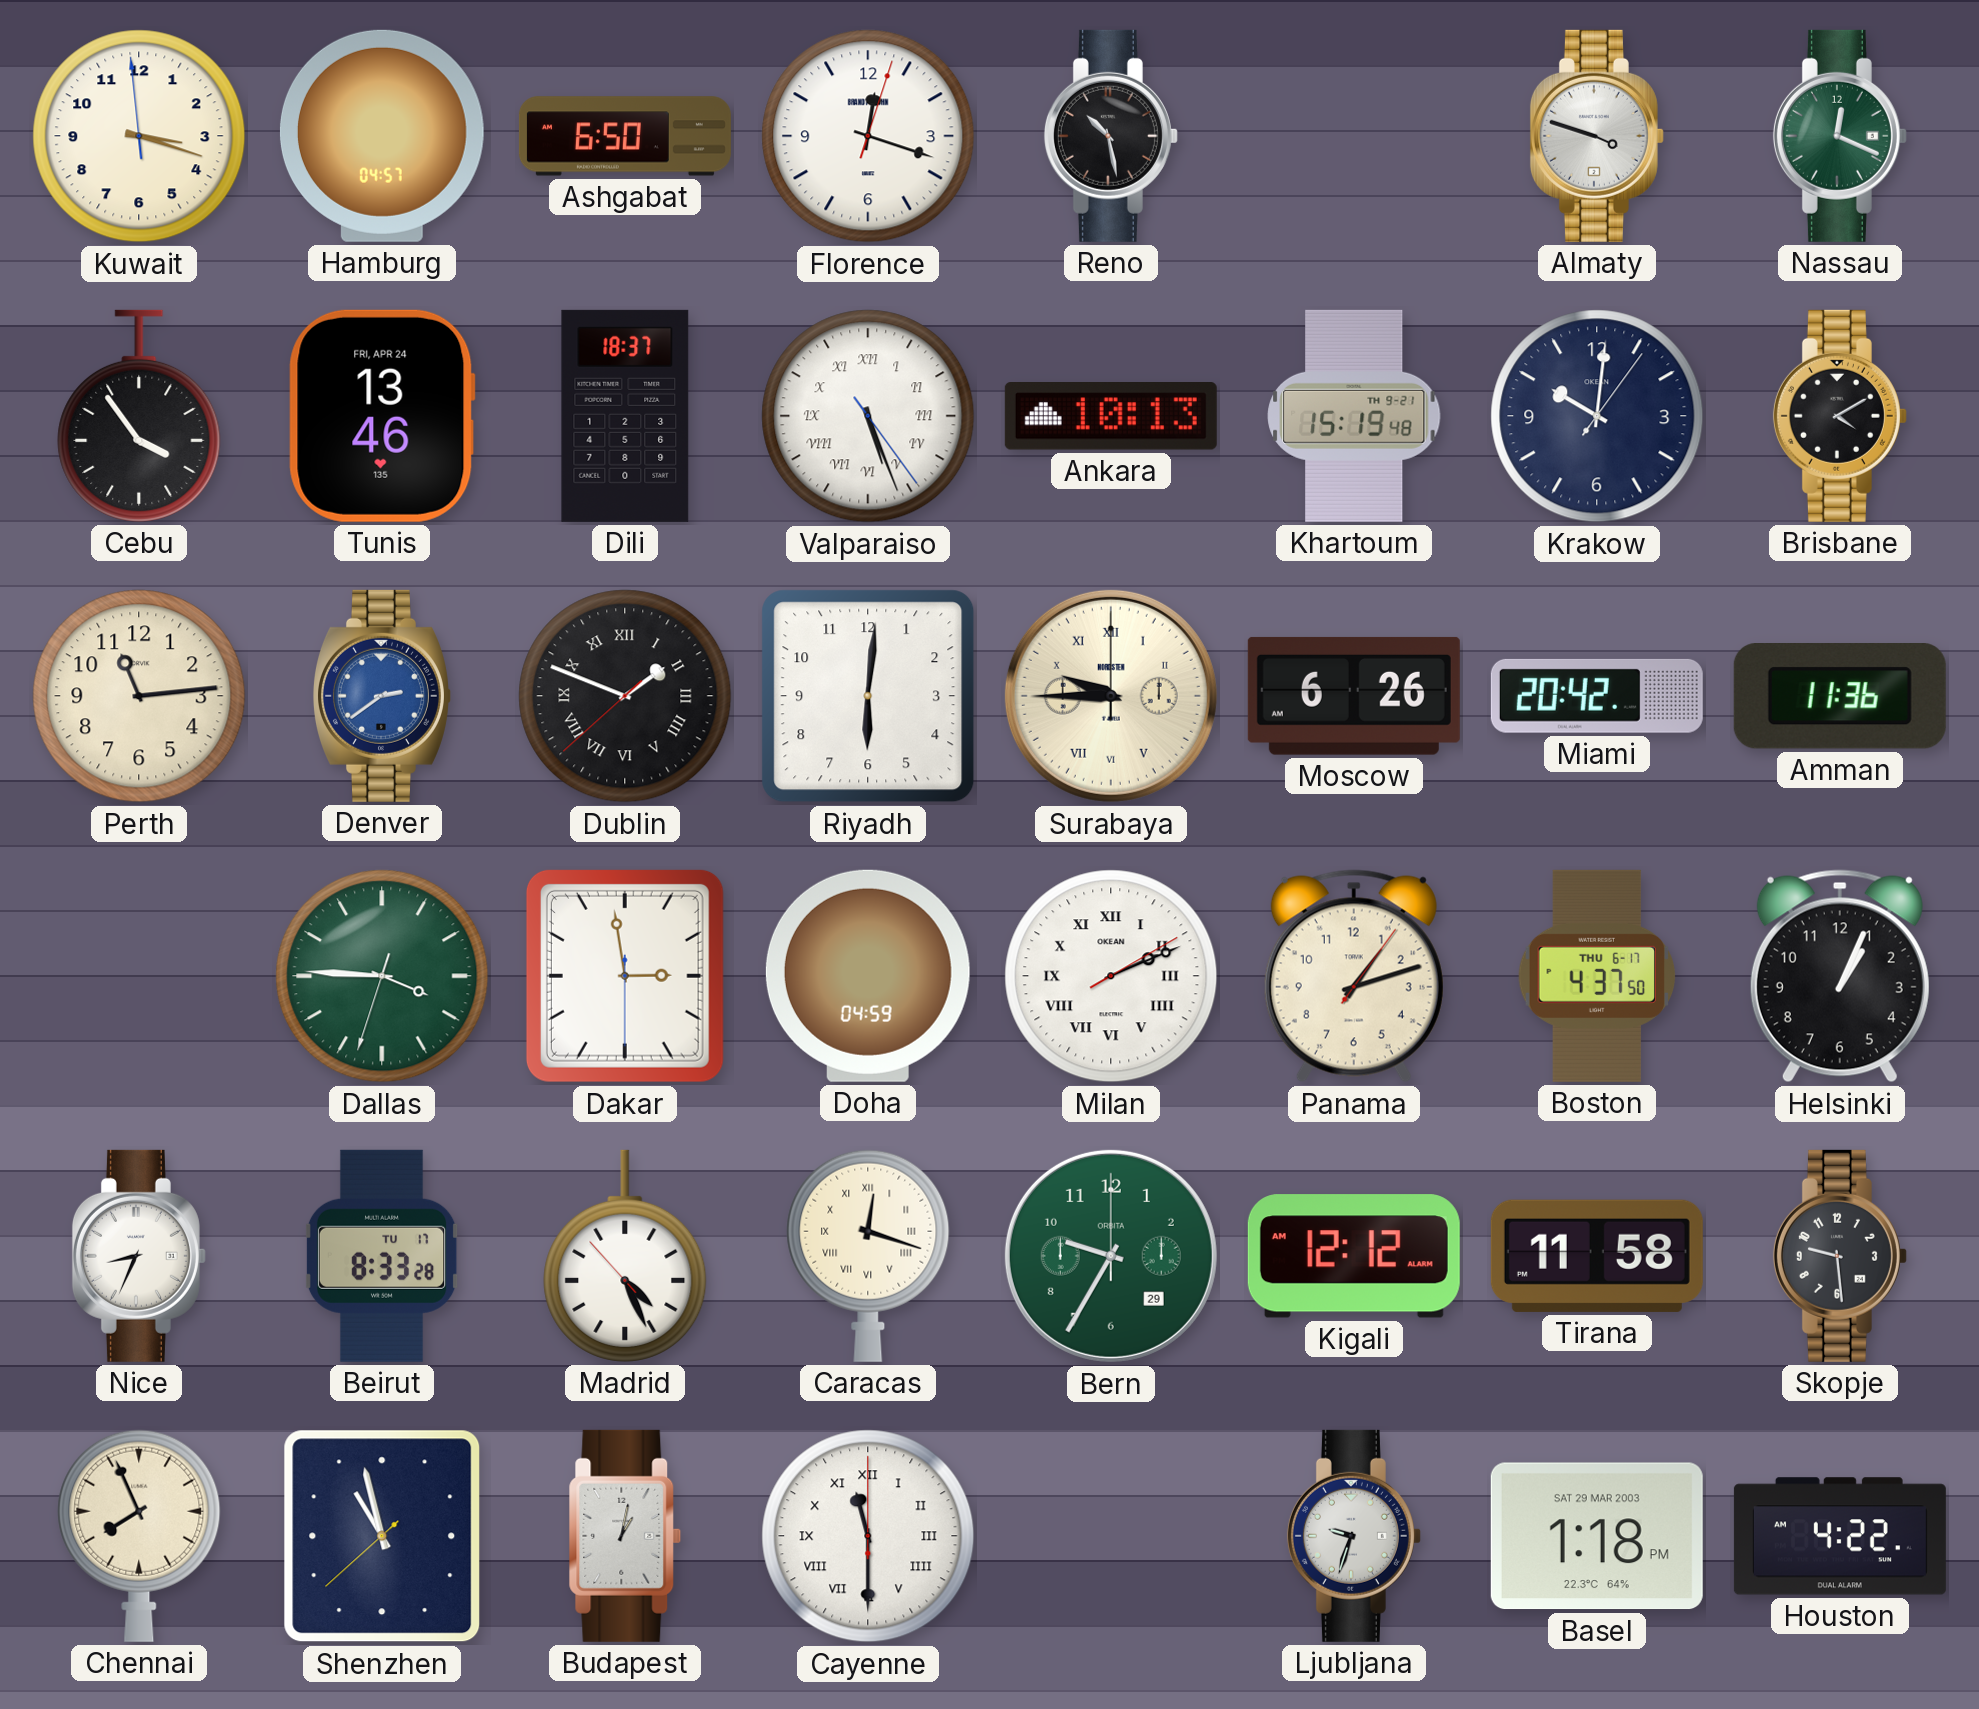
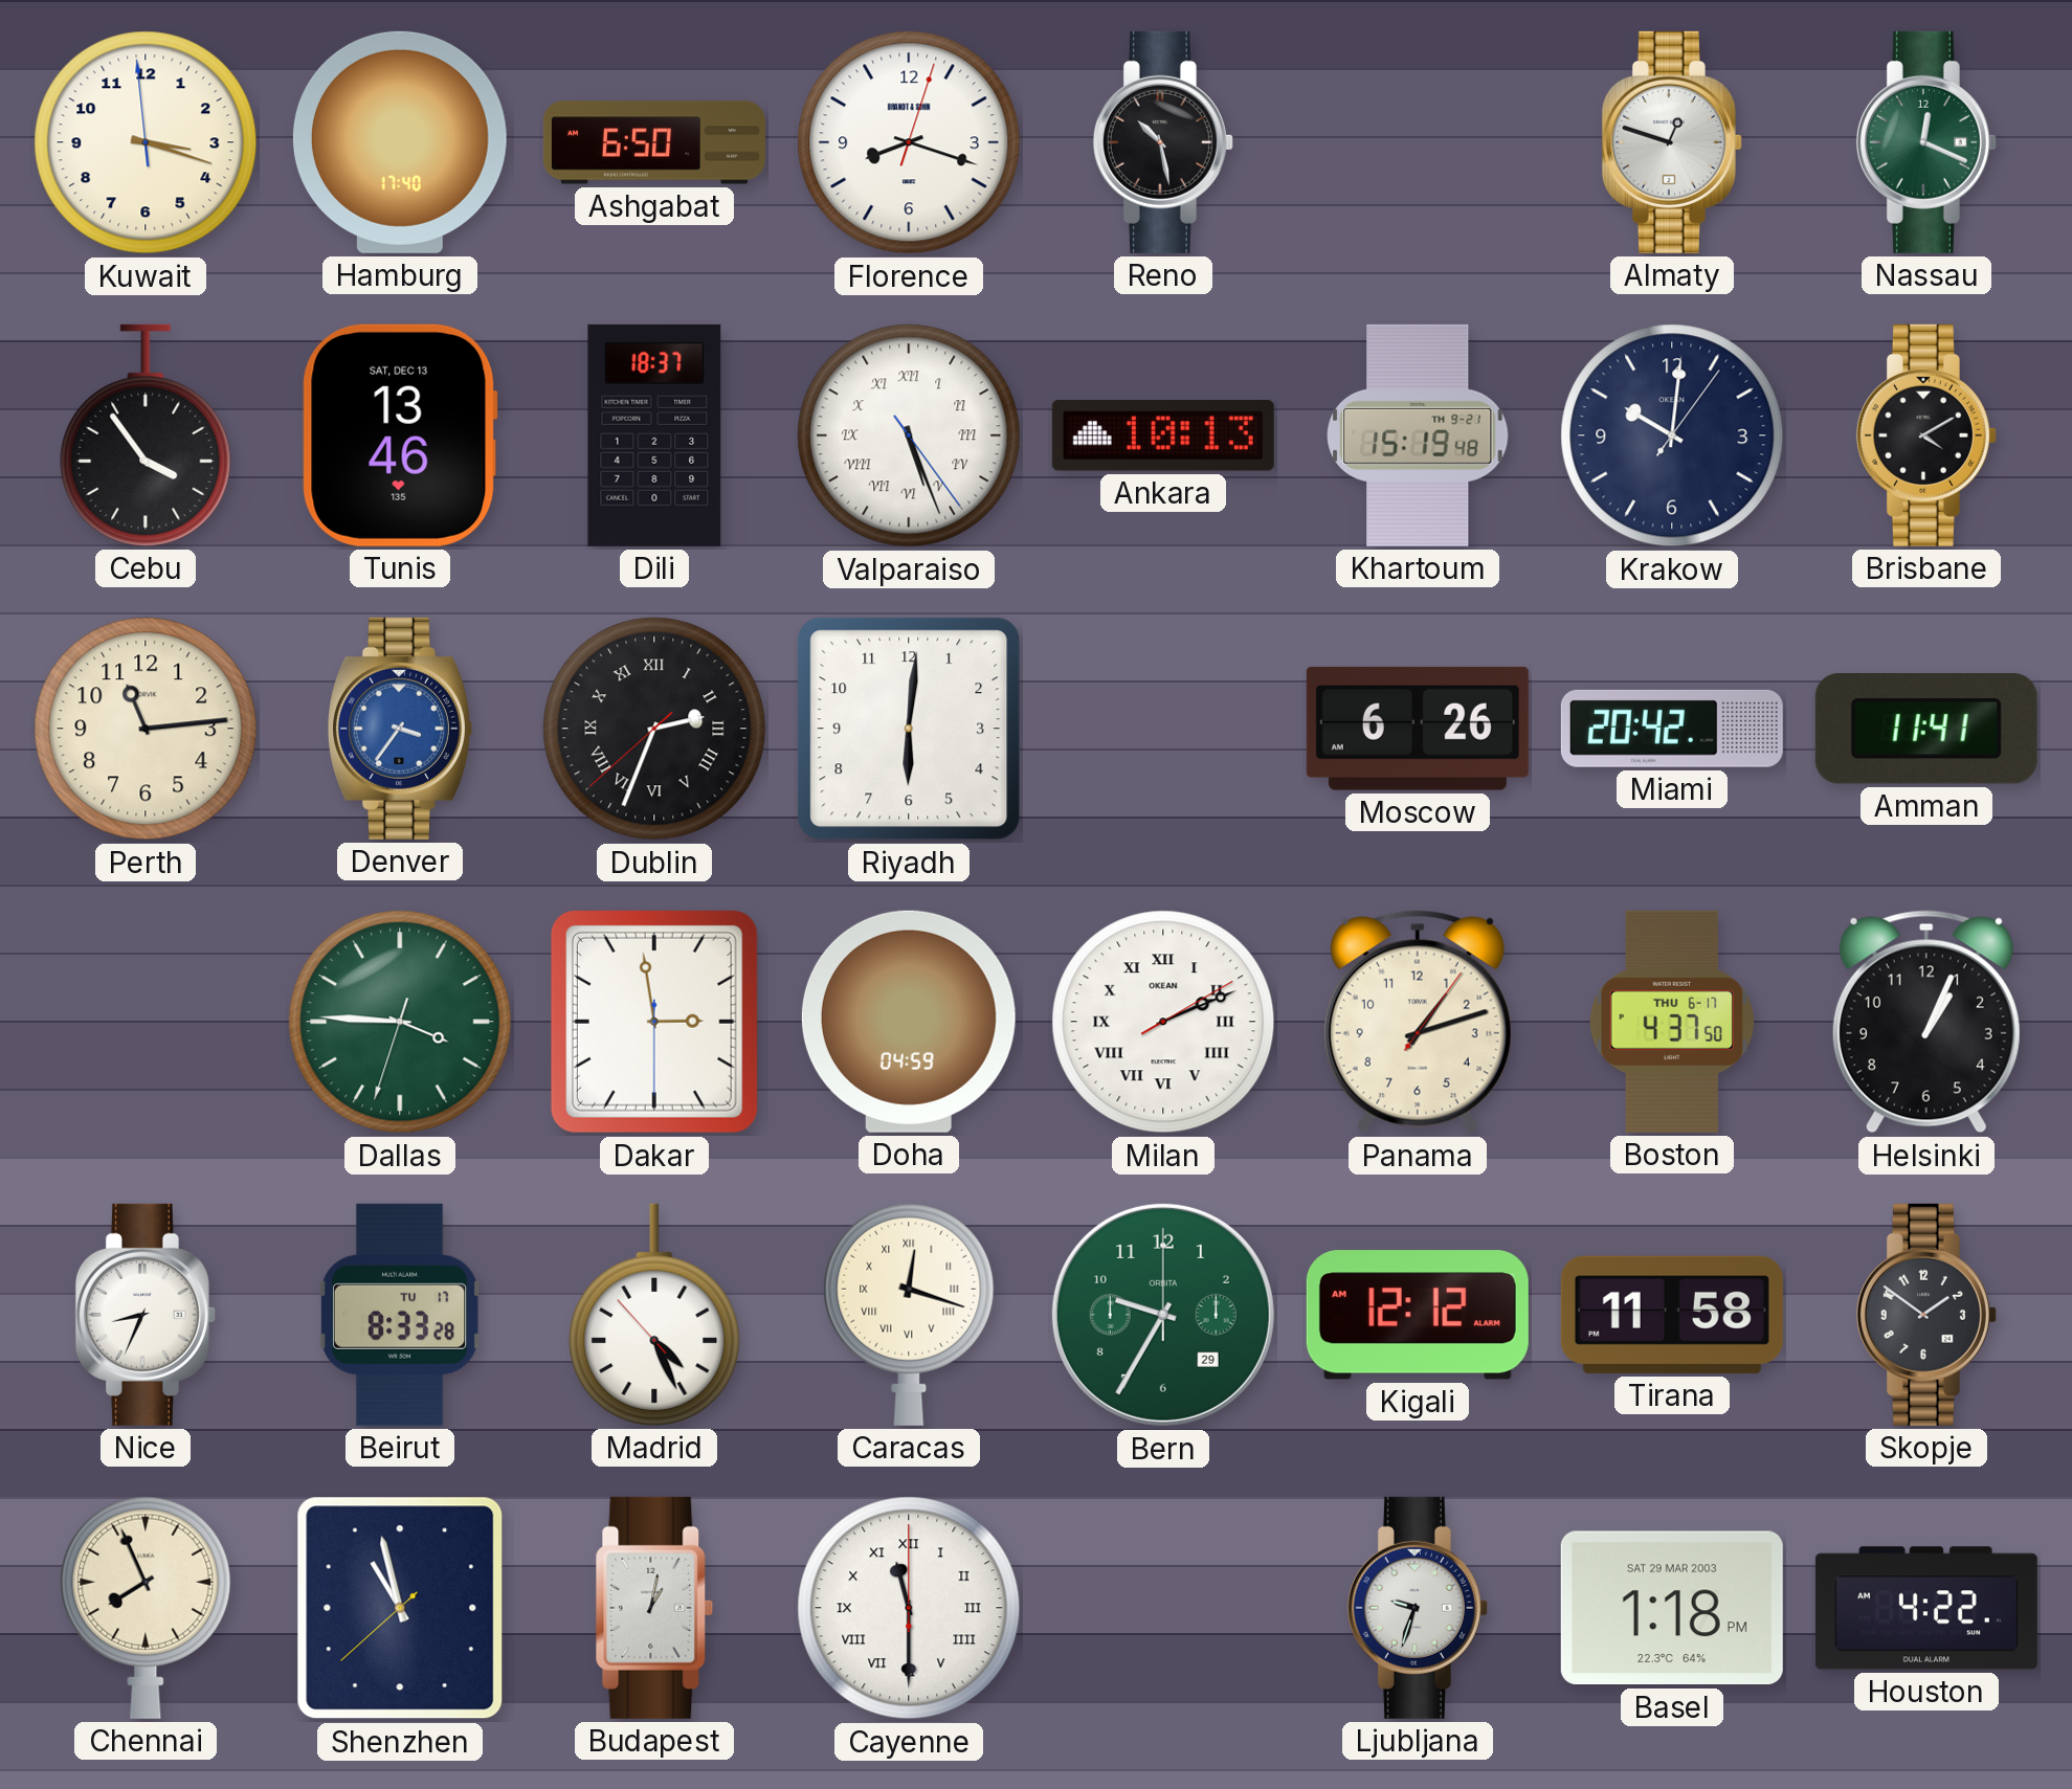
Hamburg: 04:57 -> 17:40 (400, 142)
Florence: 12:18 -> 8:18 (909, 142)
Almaty: 3:48 -> 12:48 (1672, 142)
Tunis date: FRI, APR 24 -> SAT, DEC 13 (400, 435)
Denver: 2:39 -> 3:36 (400, 729)
Dublin: 1:48 -> 2:33 (654, 729)
Surabaya: 9:45 -> none (1111, 696)
Amman: 11:36 -> 11:41 (1926, 730)
Skopje: 9:29 -> 1:51 (1926, 1315)
